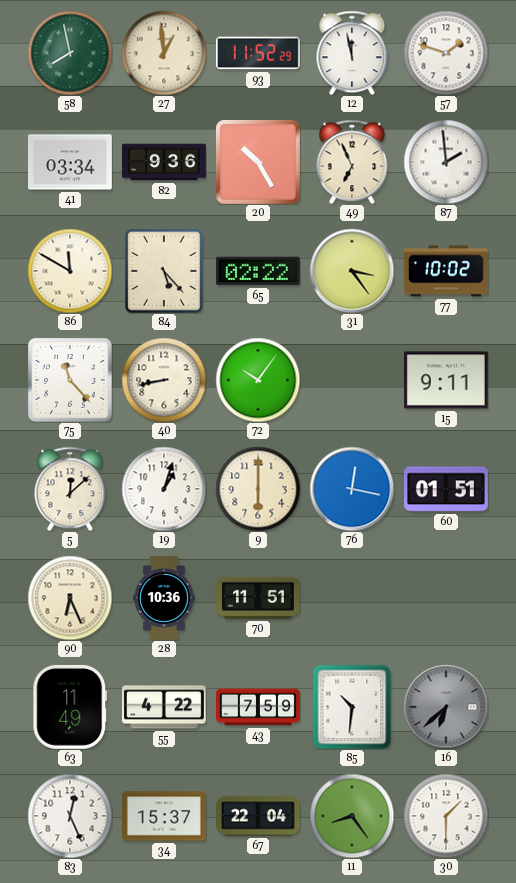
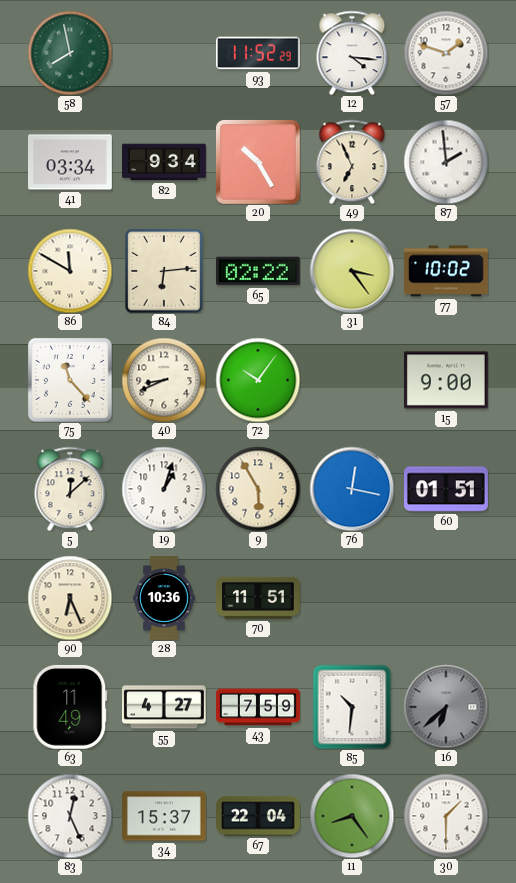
27: 12:59 -> none (164, 53)
12: 11:58 -> 4:16 (352, 53)
82: 9:36 -> 9:34 (165, 162)
84: 5:23 -> 6:14 (164, 271)
40: 8:43 -> 8:41 (164, 380)
15: 9:11 -> 9:00 (446, 380)
9: 6:00 -> 5:55 (258, 489)
55: 4:22 -> 4:27 (164, 707)
